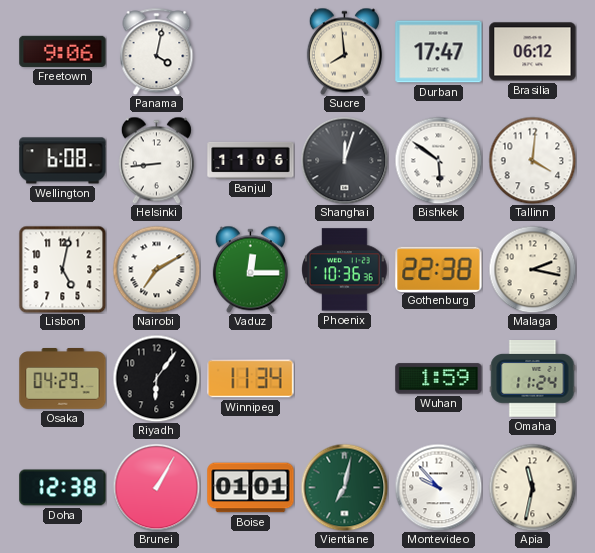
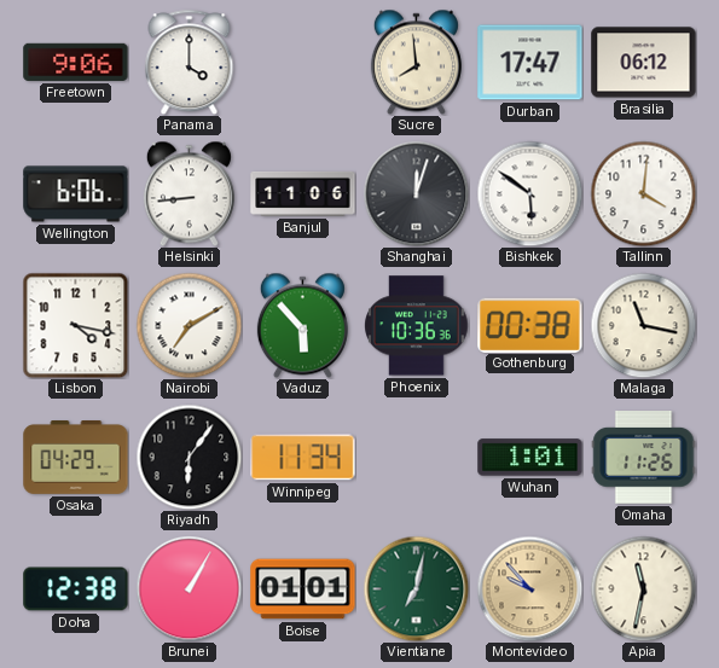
Panama: 4:02 -> 4:00 (190, 62)
Wellington: 6:08 -> 6:06 (76, 194)
Lisbon: 5:02 -> 4:17 (75, 325)
Vaduz: 12:15 -> 5:53 (302, 325)
Gothenburg: 22:38 -> 00:38 (530, 325)
Malaga: 2:17 -> 11:17 (643, 325)
Wuhan: 1:59 -> 1:01 (530, 458)
Omaha: 11:24 -> 11:26 (644, 458)
Montevideo dial: white -> champagne (529, 588)
